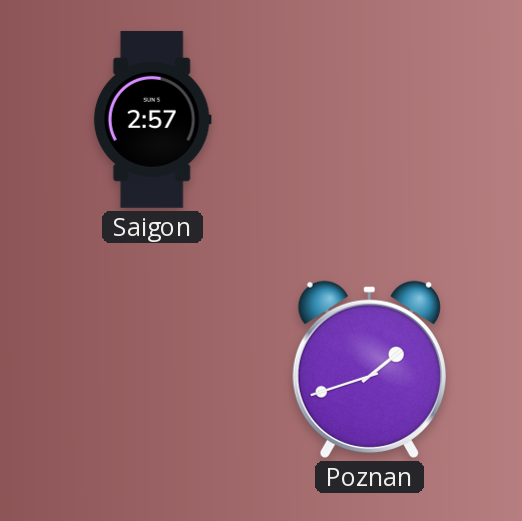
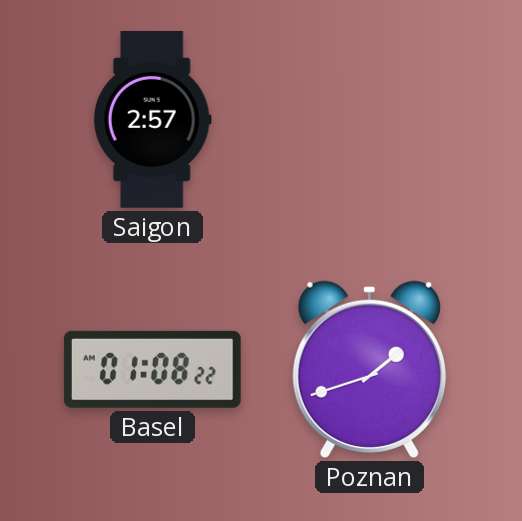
Basel: none -> 01:08 (152, 369)
